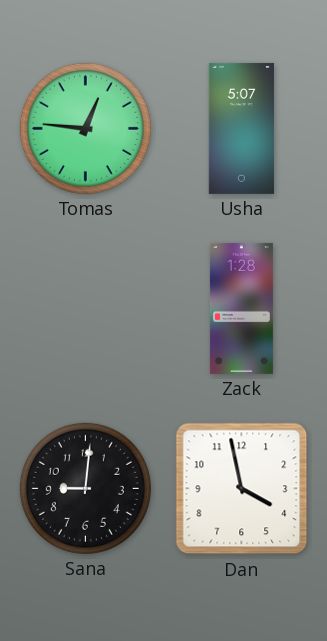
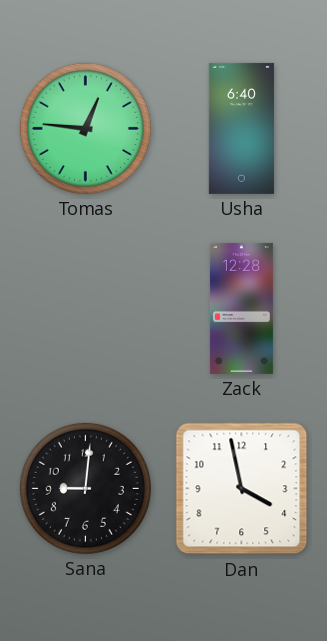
Usha: 5:07 -> 6:40 (241, 128)
Zack: 1:28 -> 12:28 (241, 308)
